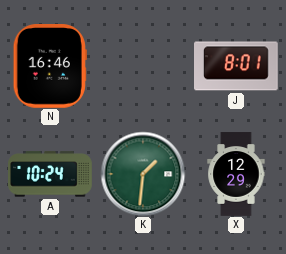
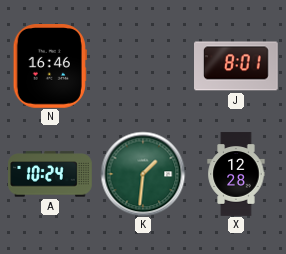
X: 12:29 -> 12:28 (236, 174)
